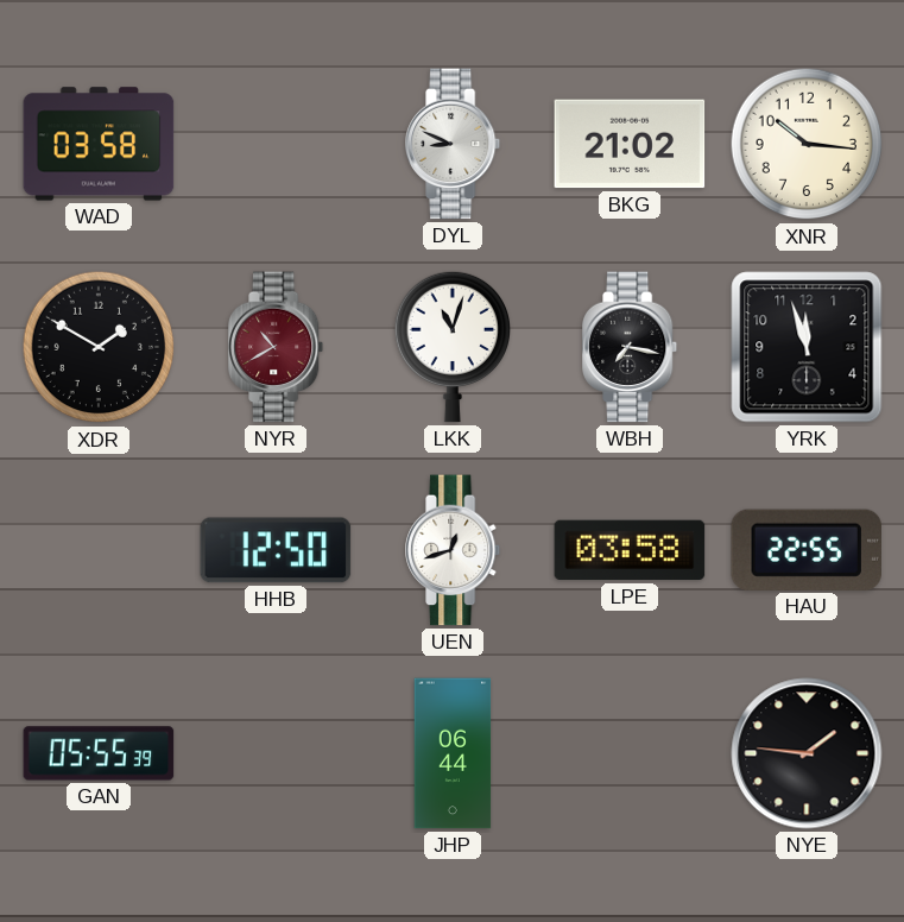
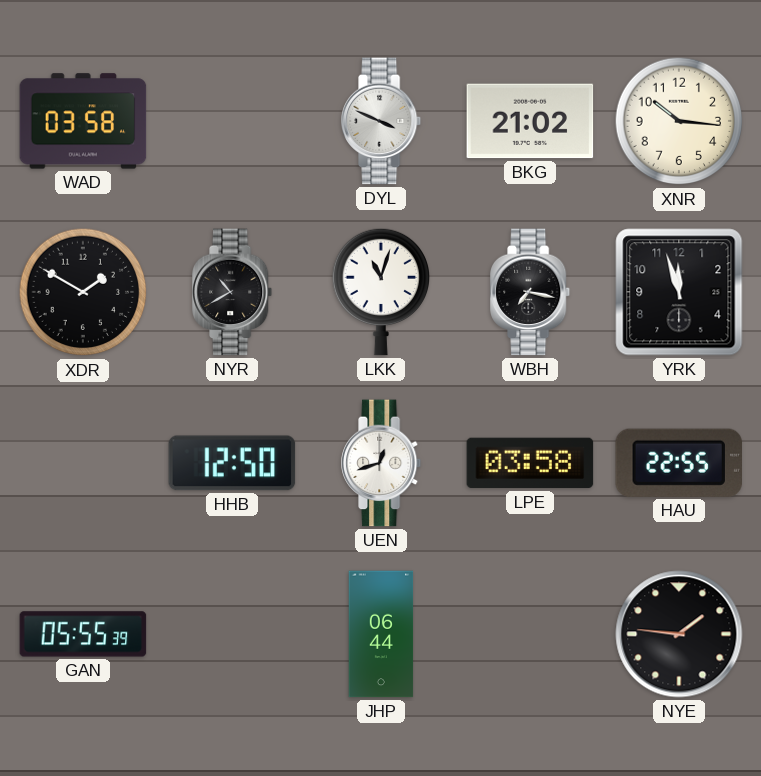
DYL: 8:49 -> 3:49 (382, 121)
NYR dial: burgundy -> black (233, 292)
